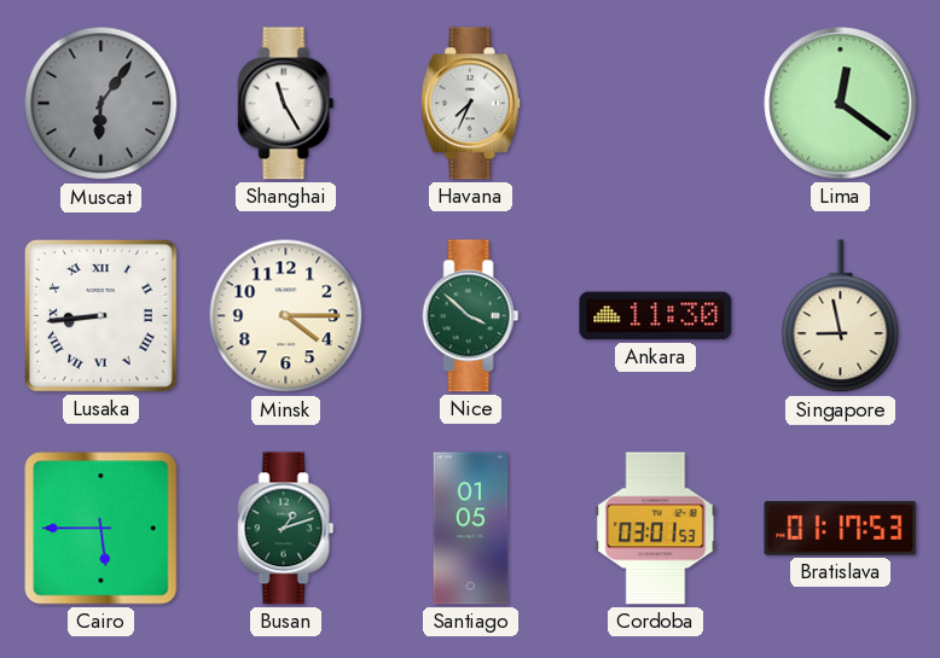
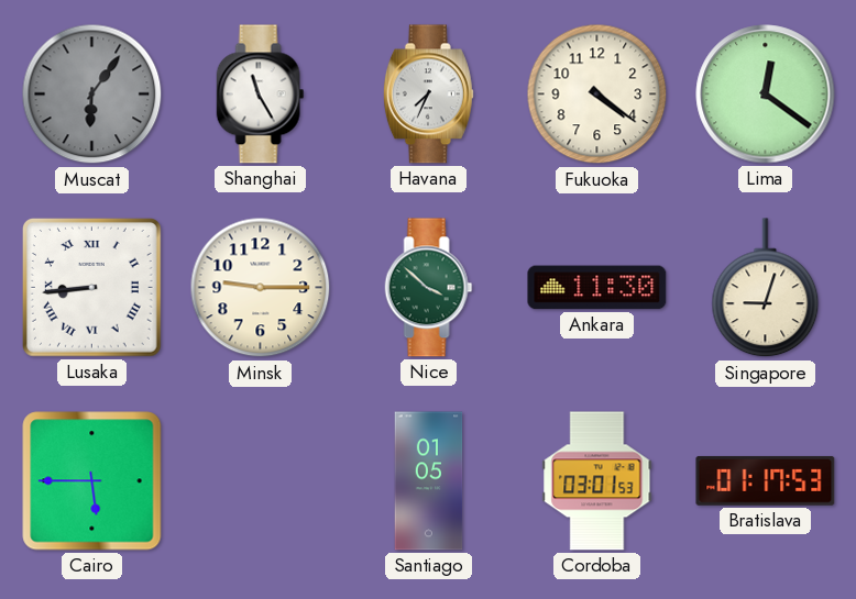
Fukuoka: none -> 4:21 (597, 95)
Minsk: 4:15 -> 9:15 (261, 288)
Singapore: 8:58 -> 9:03 (766, 288)
Busan: 1:12 -> none (286, 529)
